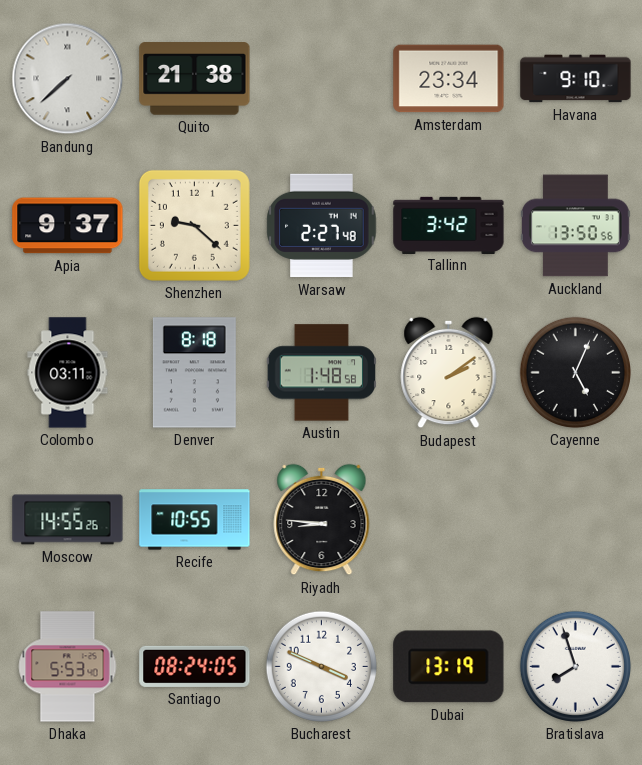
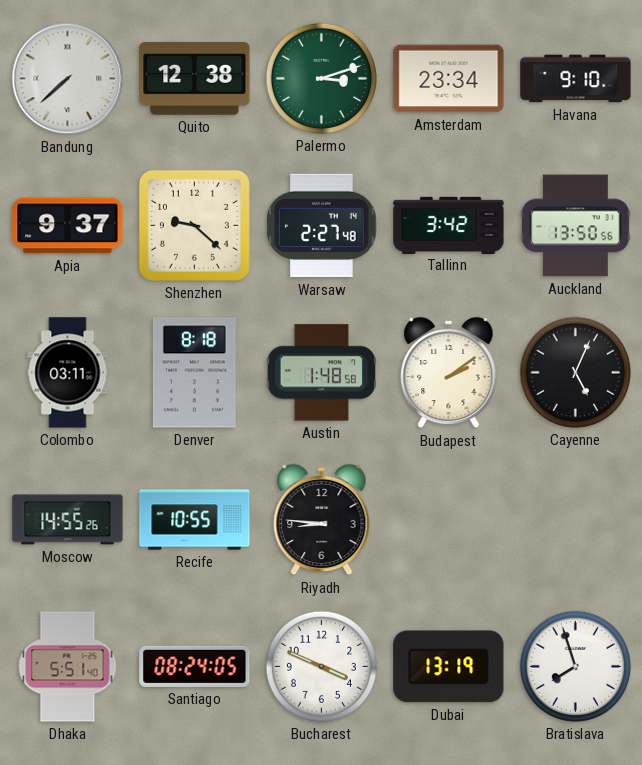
Quito: 21:38 -> 12:38 (195, 79)
Palermo: none -> 3:12 (321, 78)
Dhaka: 5:53 -> 5:51 (68, 667)
